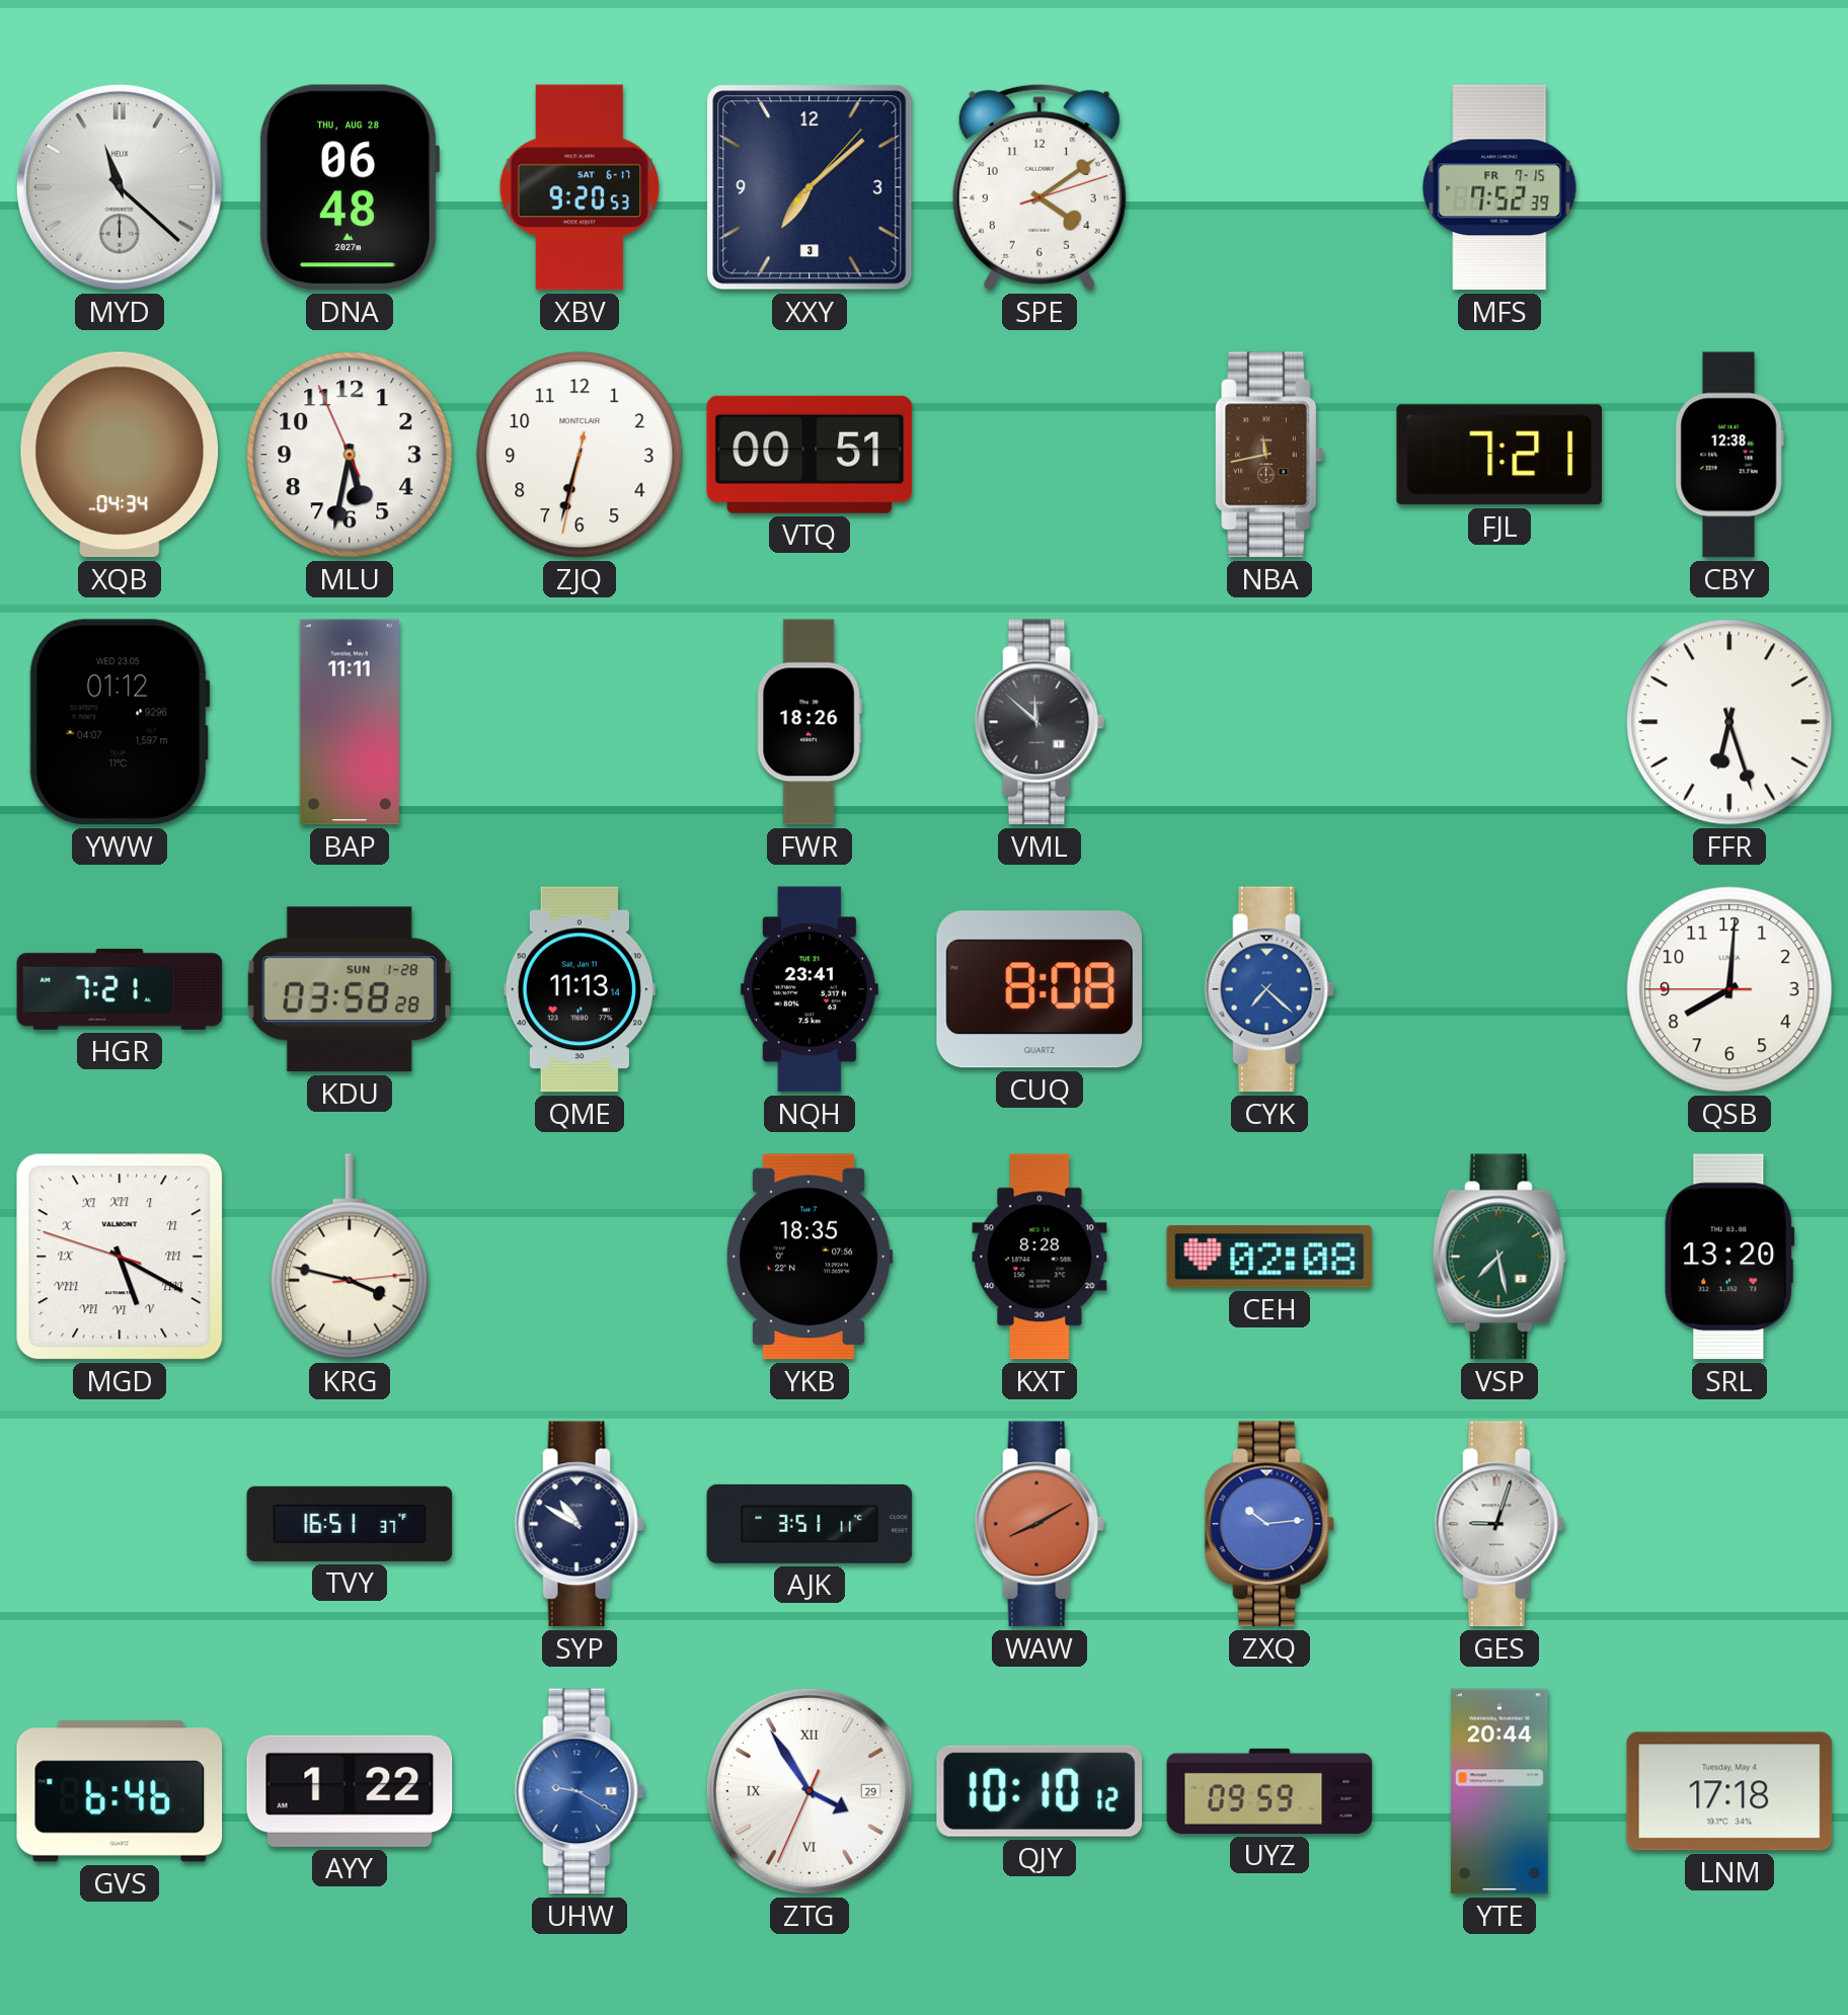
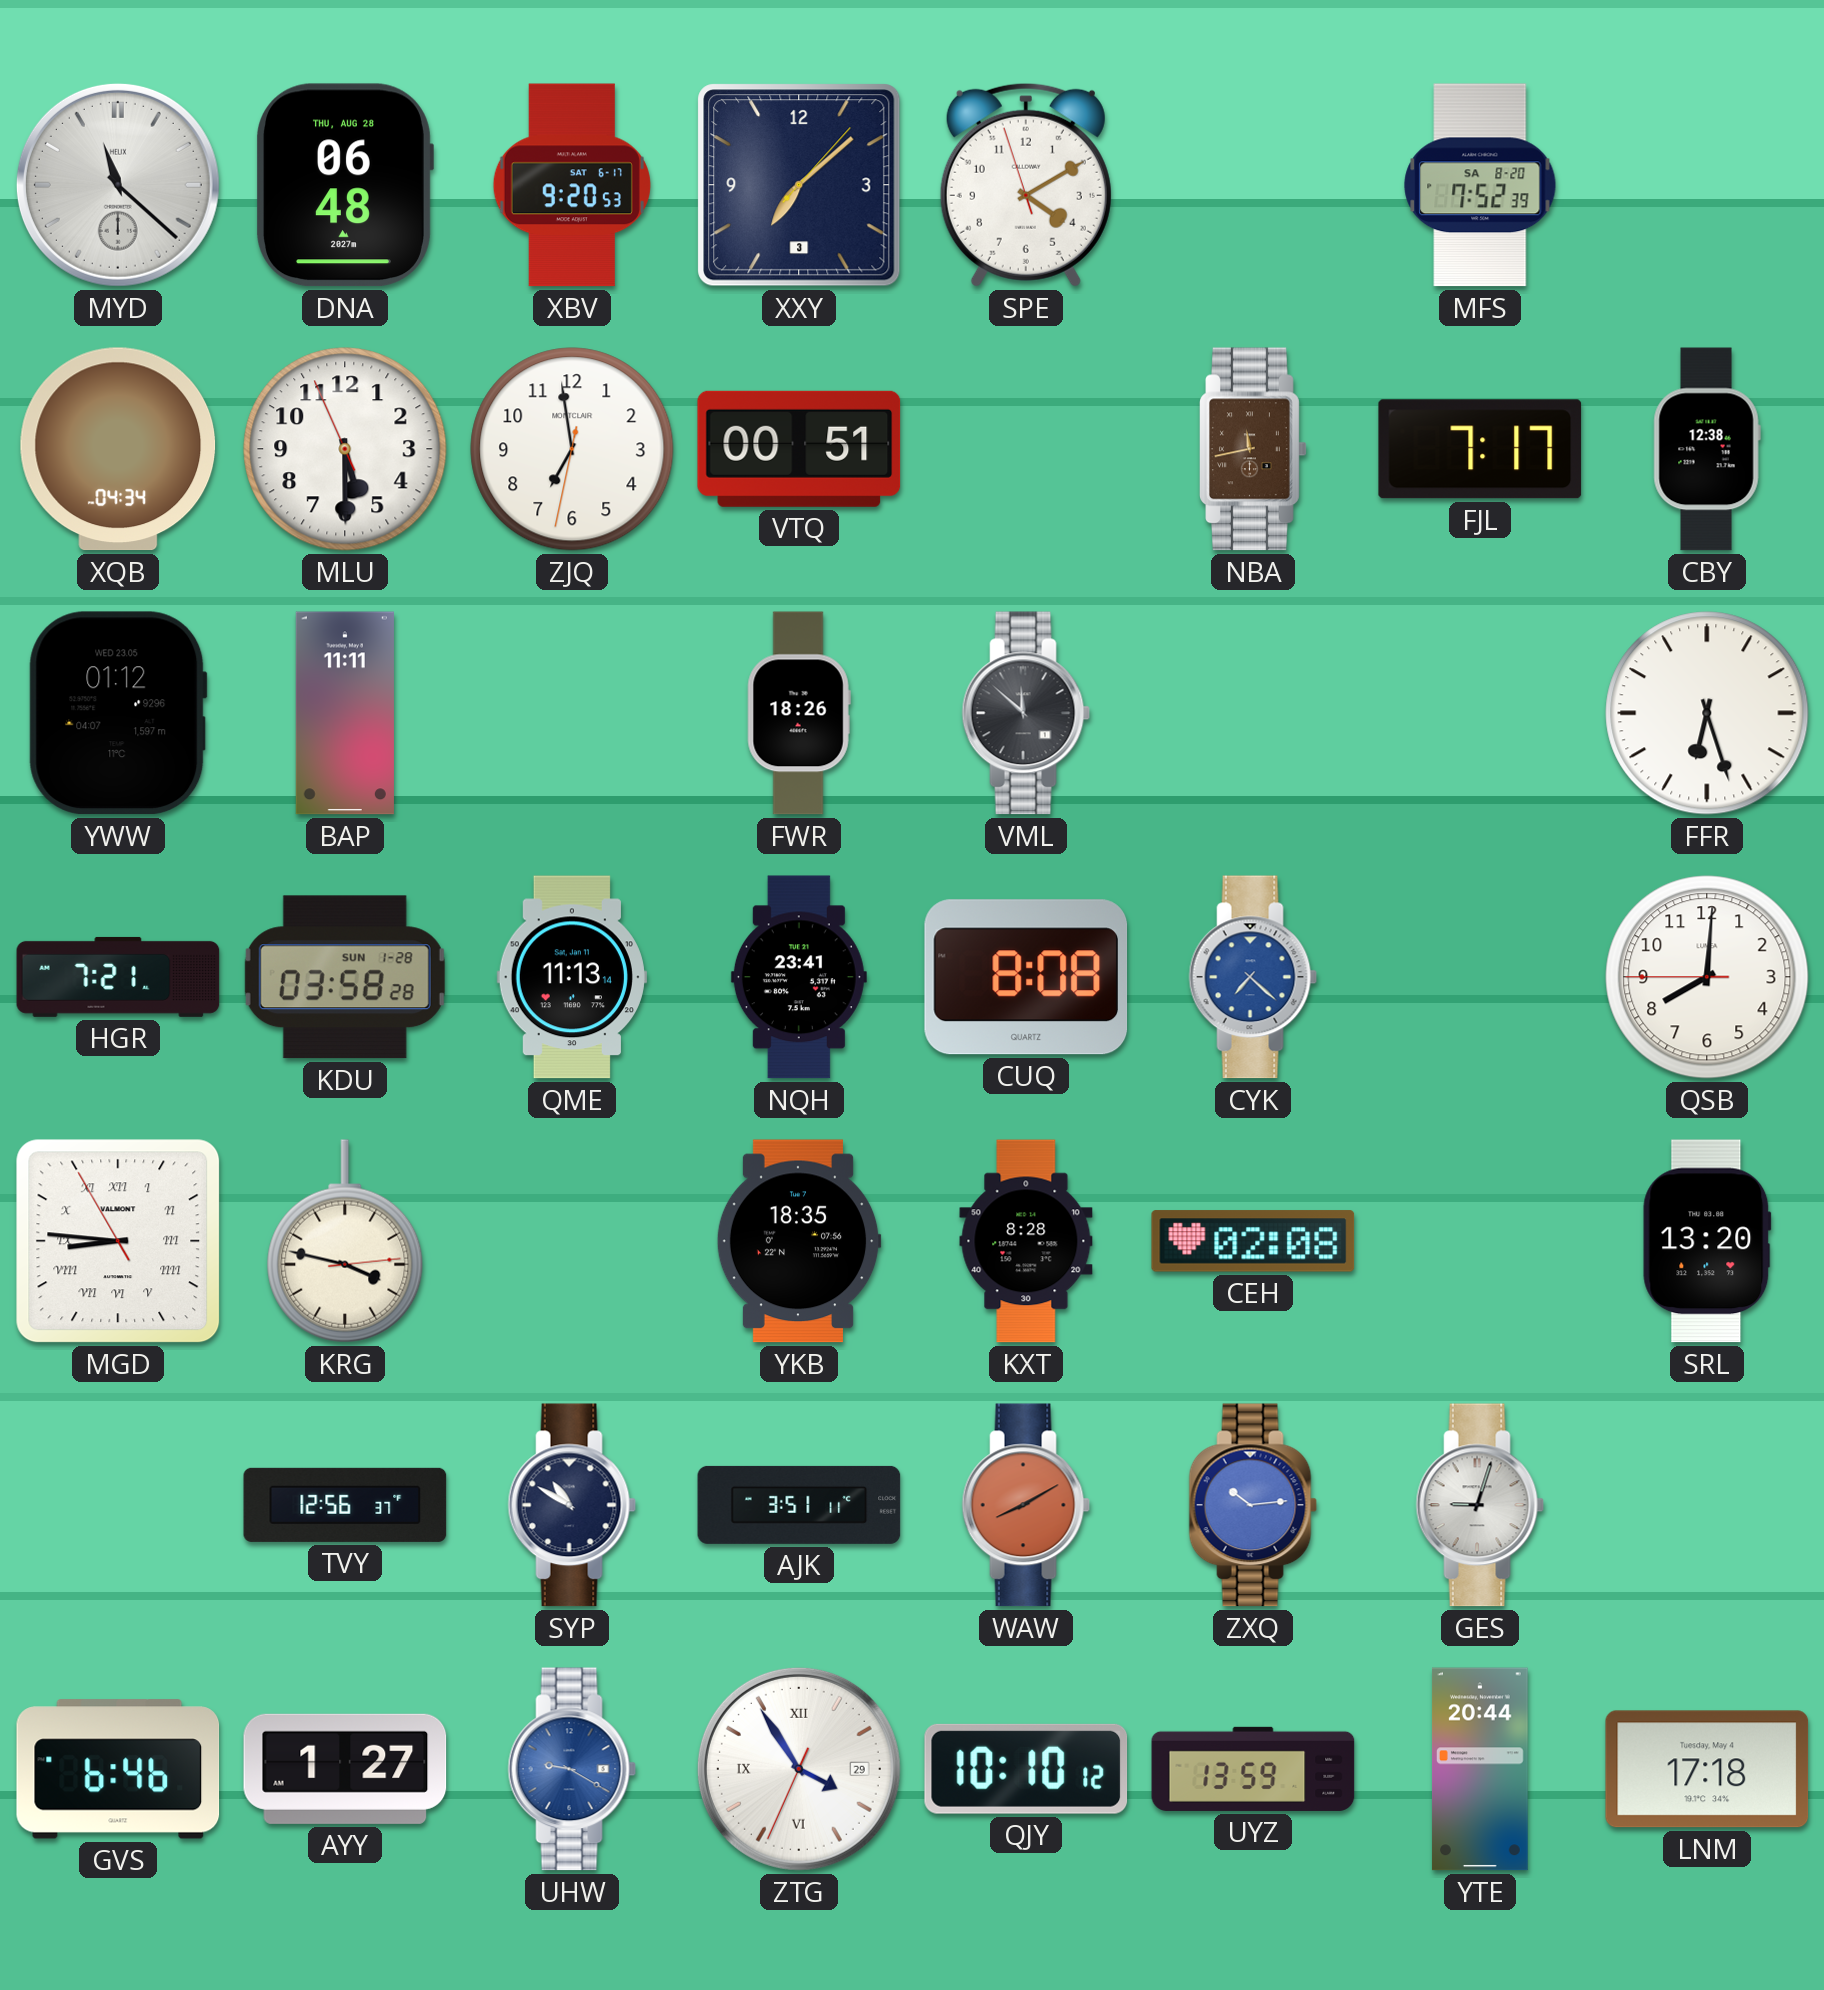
SPE: 4:09:12 -> 4:09:57 (1026, 185)
MFS date: FR 7-15 -> SA 8-20 (1480, 185)
MLU: 5:31 -> 5:29 (345, 449)
ZJQ: 6:32 -> 6:58 (572, 449)
FJL: 7:21 -> 7:17 (1480, 449)
MGD: 5:19 -> 8:45 (118, 1241)
VSP: 7:28 -> none (1499, 1257)
TVY: 16:51 -> 12:56 (345, 1505)
AYY: 1:22 -> 1:27 (345, 1769)
UYZ: 09:59 -> 13:59 (1253, 1769)
